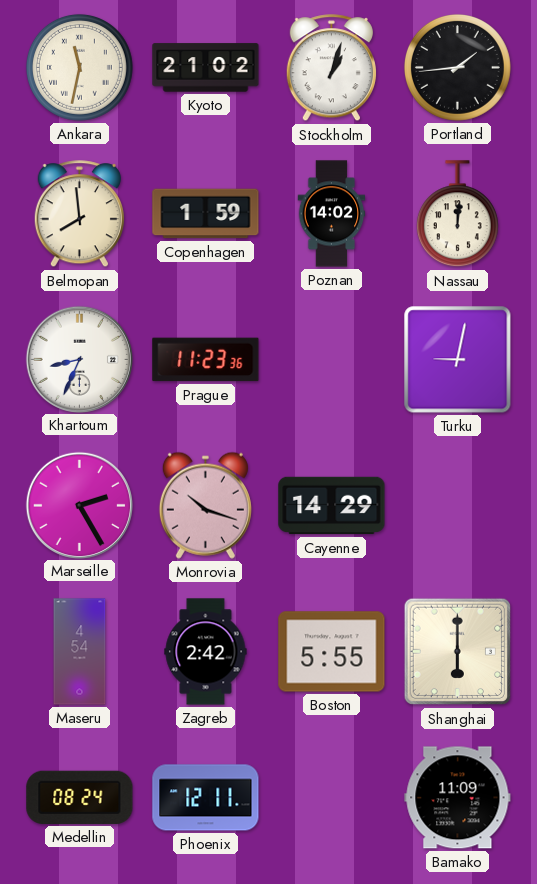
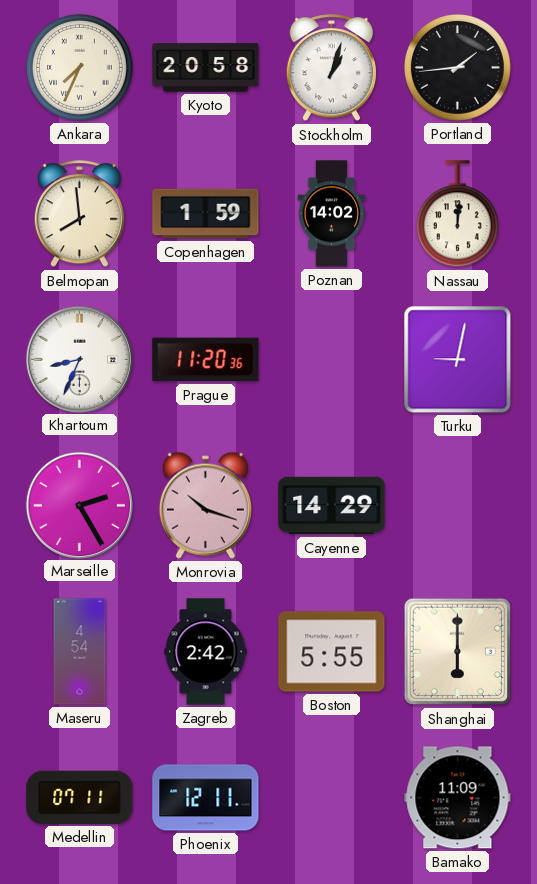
Ankara: 11:32 -> 7:34 (79, 67)
Kyoto: 21:02 -> 20:58 (206, 68)
Prague: 11:23 -> 11:20 (206, 360)
Medellin: 08:24 -> 07:11 (80, 797)
